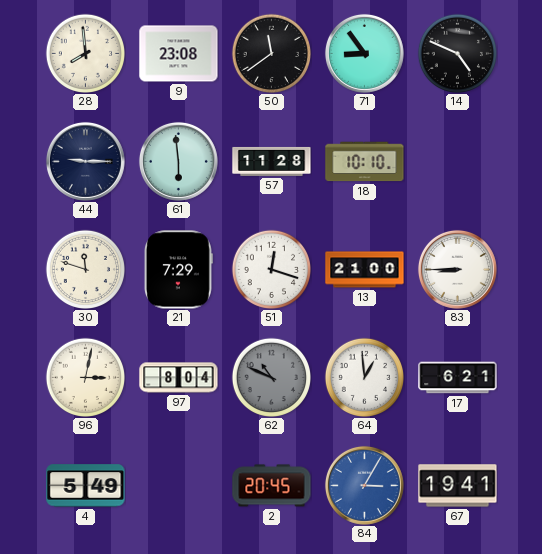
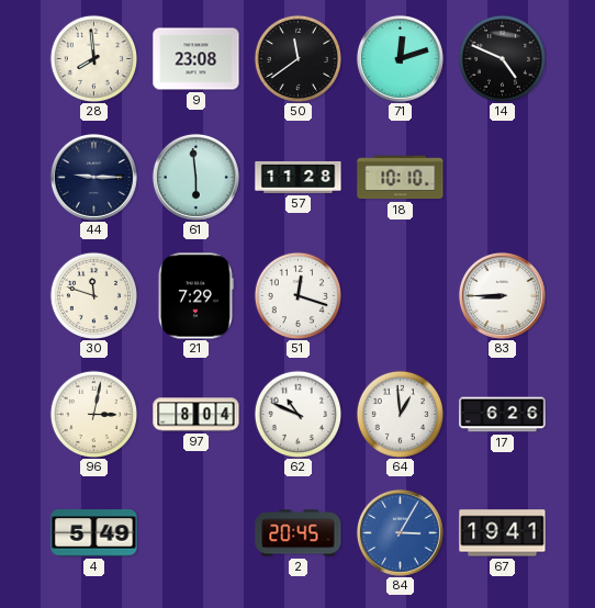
71: 8:54 -> 12:12 (400, 58)
13: 21:00 -> none (365, 270)
62 dial: grey -> white (297, 414)
17: 6:21 -> 6:26 (503, 415)
